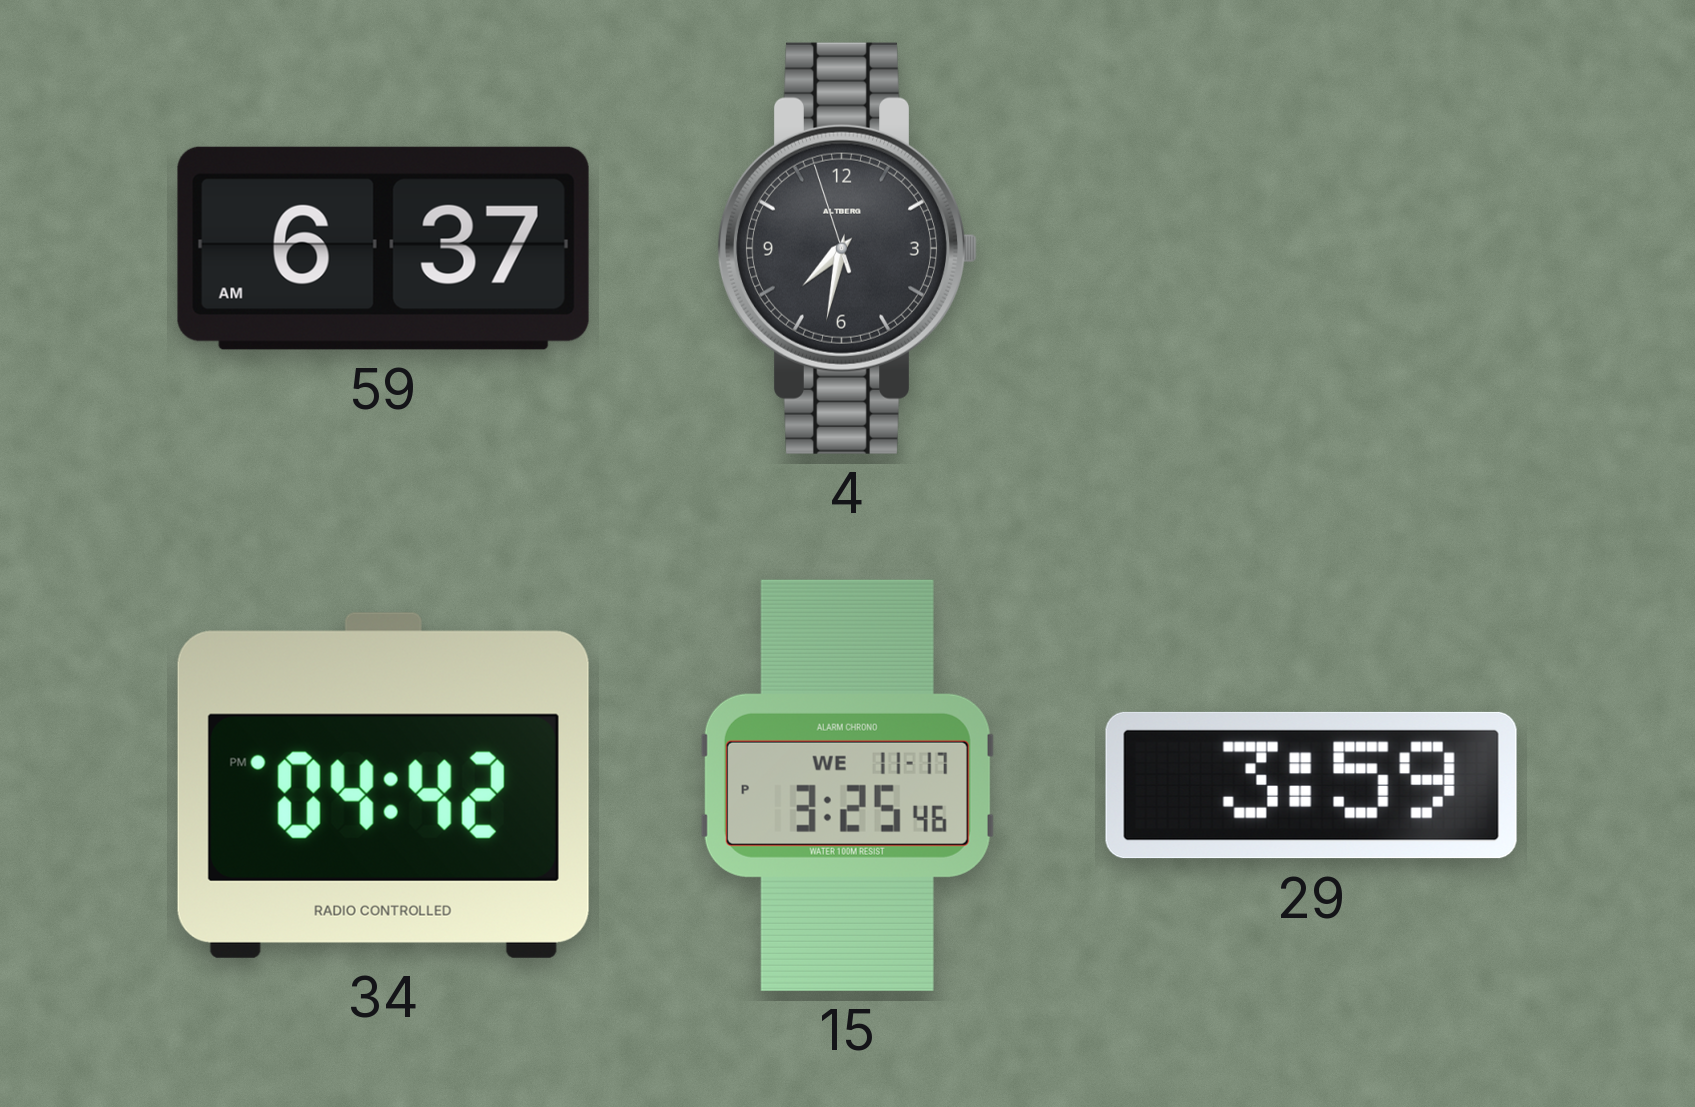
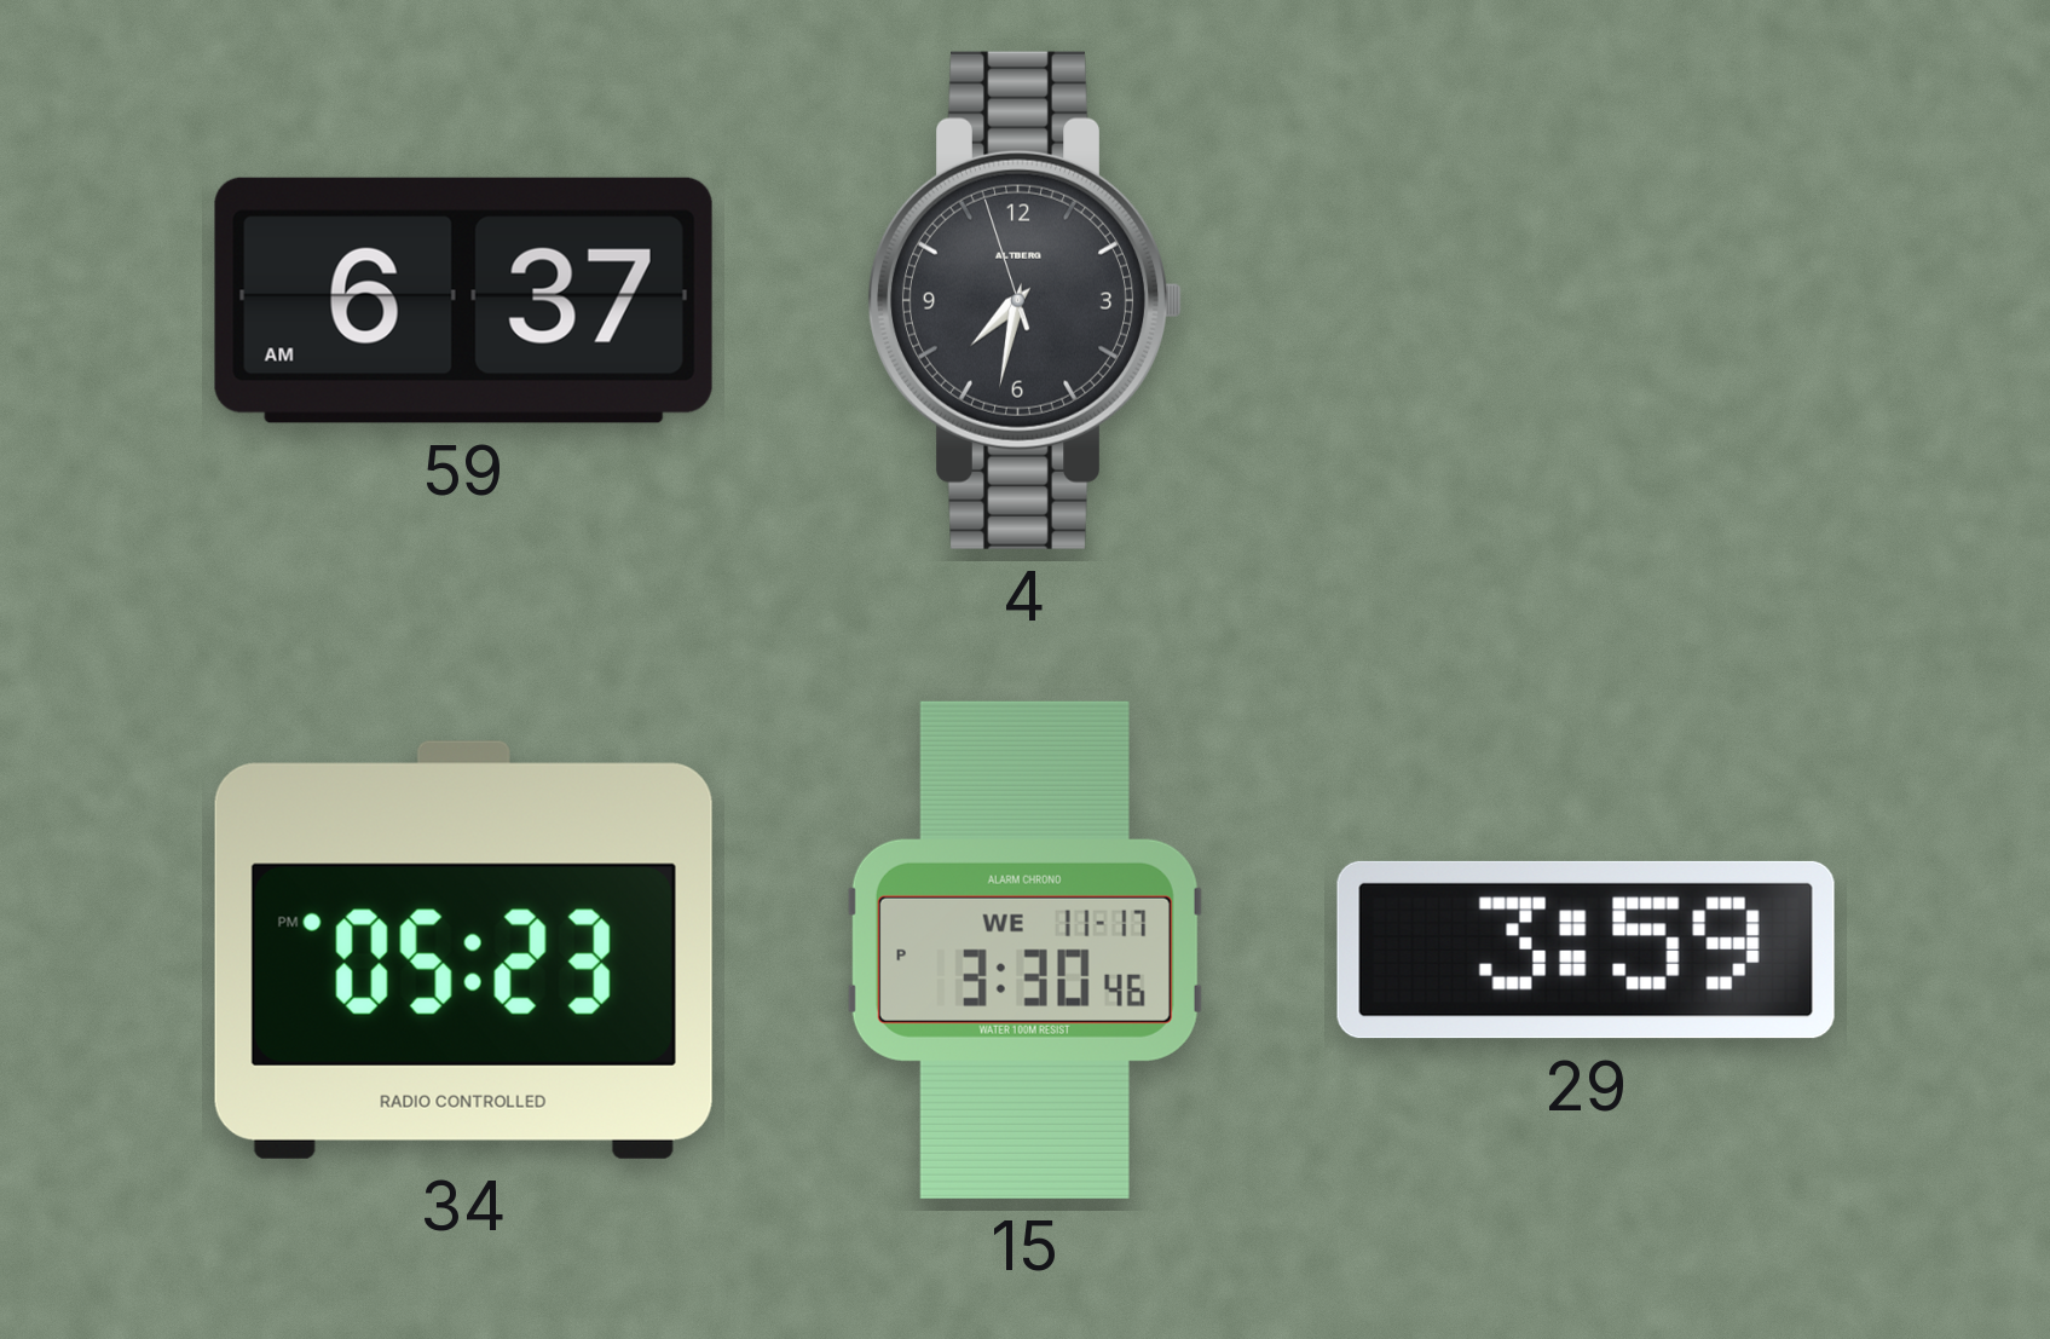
34: 04:42 -> 05:23 (463, 950)
15: 3:25 -> 3:30 (1024, 950)
